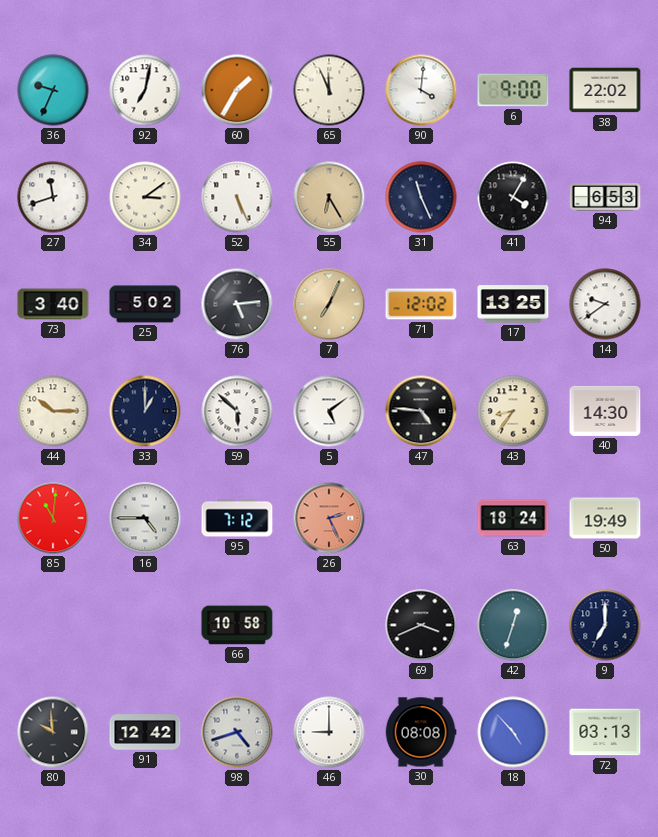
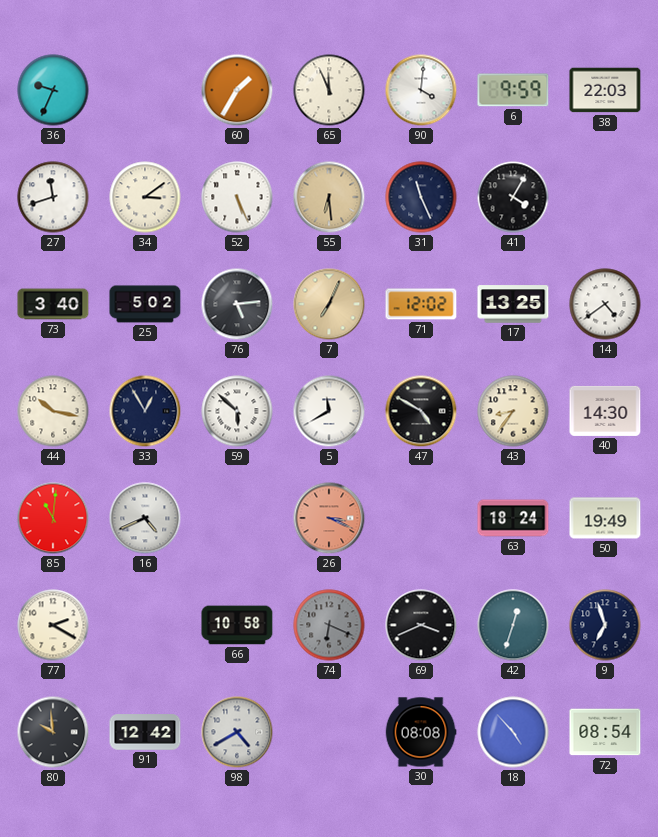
92: 7:02 -> none (145, 90)
6: 9:00 -> 9:59 (513, 90)
38: 22:02 -> 22:03 (605, 90)
55: 6:25 -> 6:29 (329, 197)
94: 6:53 -> none (605, 198)
14: 9:39 -> 4:39 (605, 304)
44: 10:15 -> 10:17 (53, 411)
33: 1:00 -> 12:55 (145, 411)
5: 5:09 -> 11:40 (329, 411)
47: 4:46 -> 4:50 (421, 411)
16: 4:45 -> 4:41 (145, 518)
95: 7:12 -> none (237, 518)
26: 2:26 -> 3:19 (329, 518)
77: none -> 2:20 (53, 625)
74: none -> 6:19 (329, 625)
9: 7:00 -> 6:57 (605, 625)
98: 4:42 -> 4:40 (237, 732)
46: 9:00 -> none (329, 732)
72: 03:13 -> 08:54 (605, 732)
